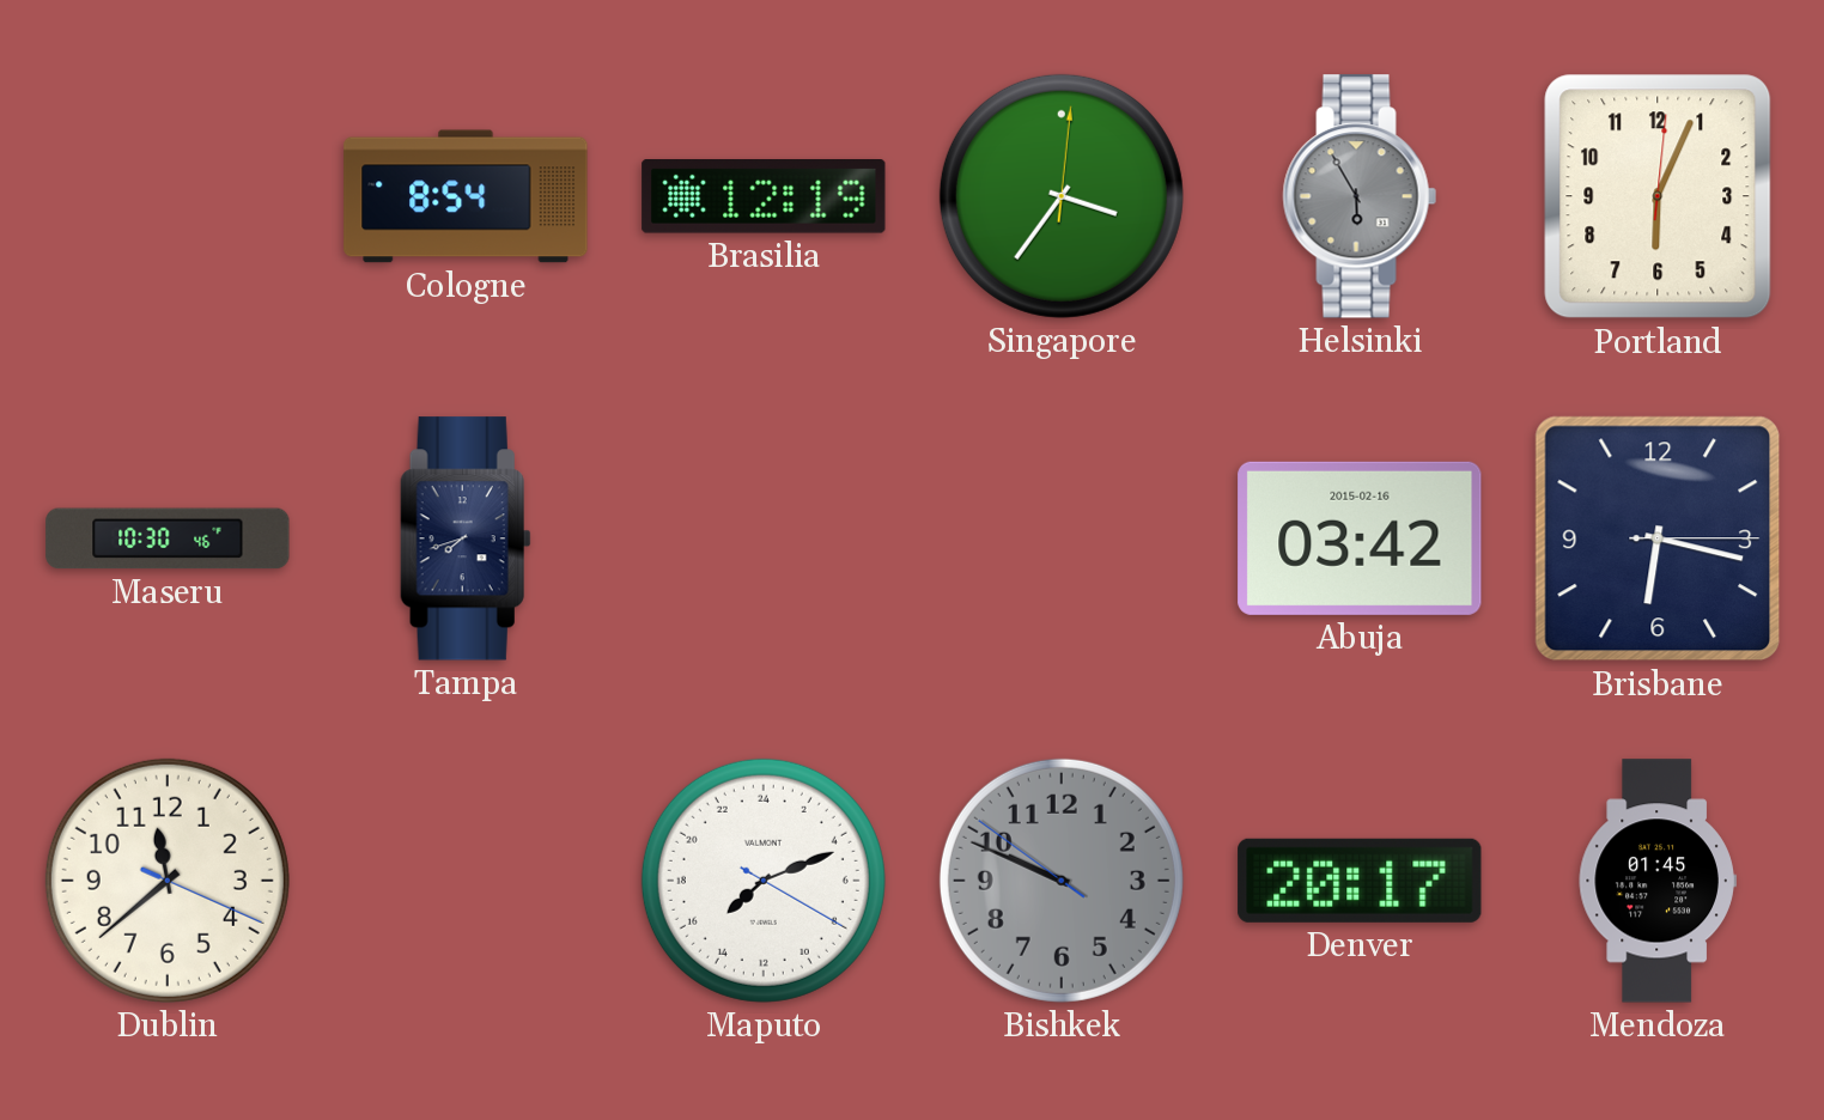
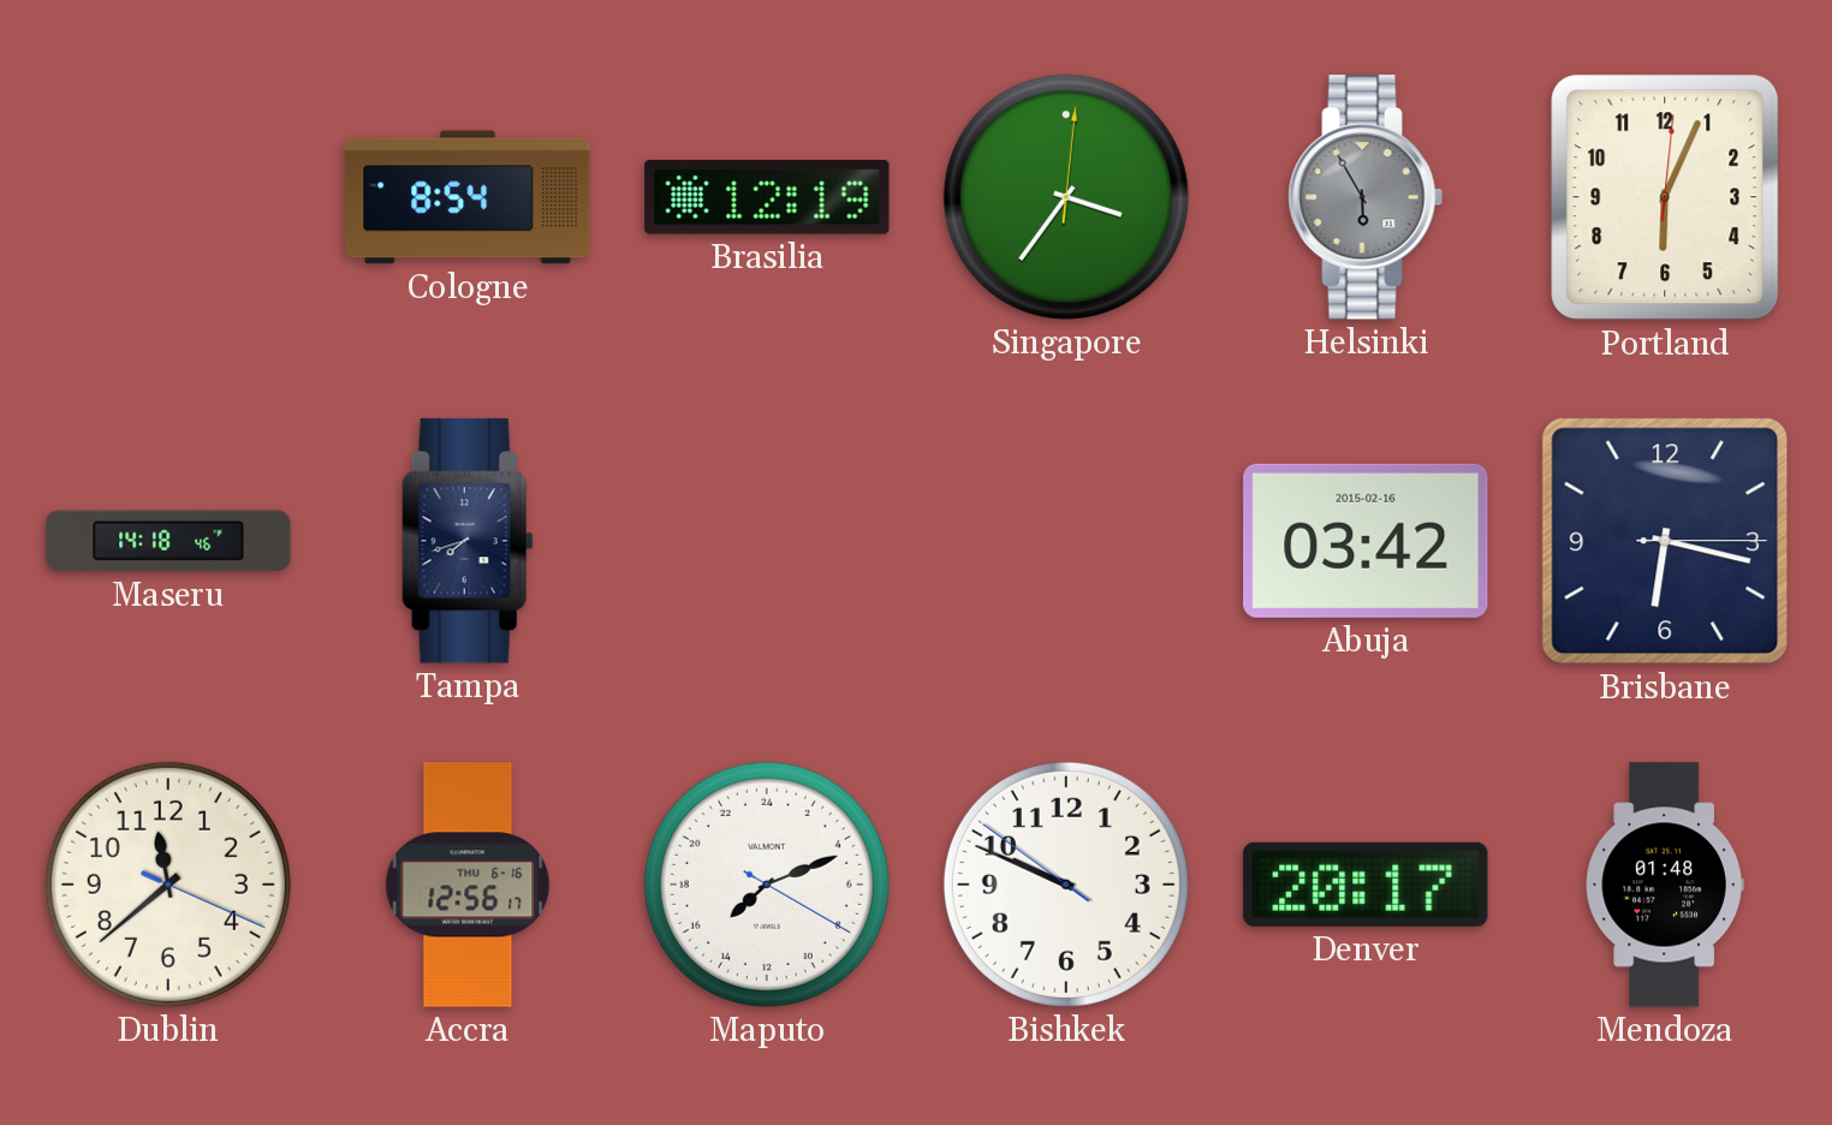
Maseru: 10:30 -> 14:18 (168, 541)
Accra: none -> 12:56 (468, 885)
Bishkek dial: grey -> white (1066, 885)
Mendoza: 01:45 -> 01:48 (1665, 885)
